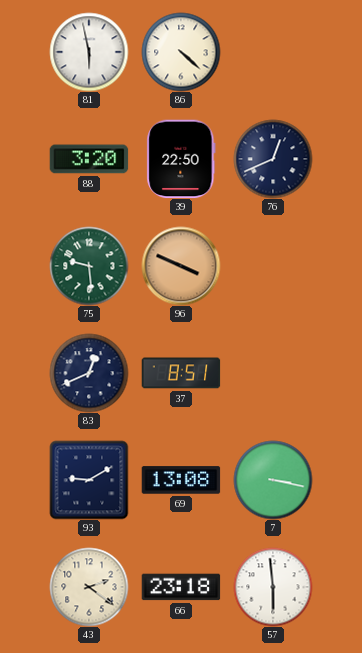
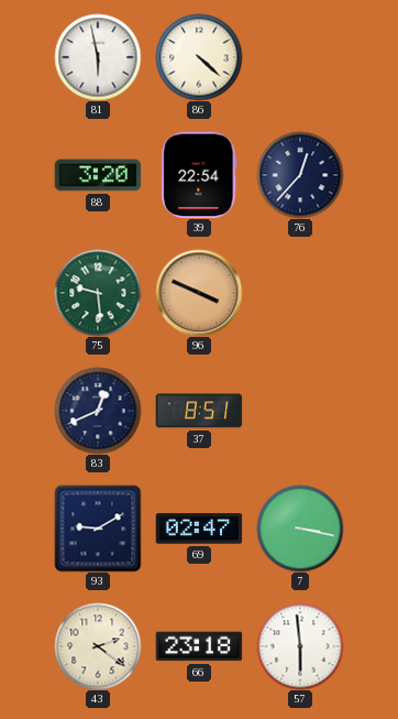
39: 22:50 -> 22:54 (199, 175)
76: 12:41 -> 12:37 (300, 175)
69: 13:08 -> 02:47 (199, 529)
